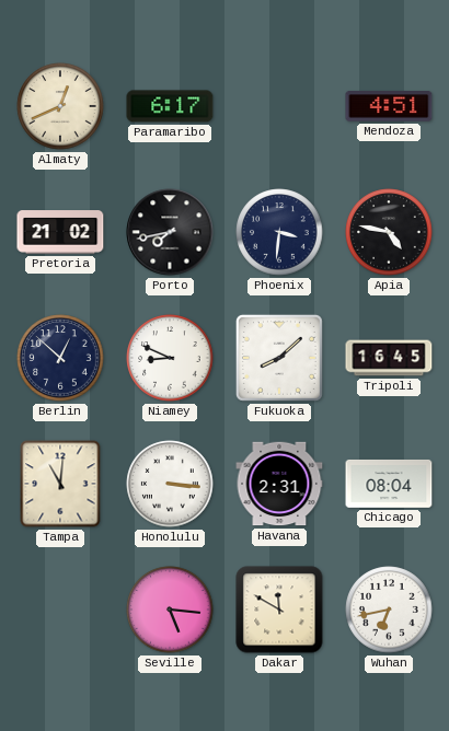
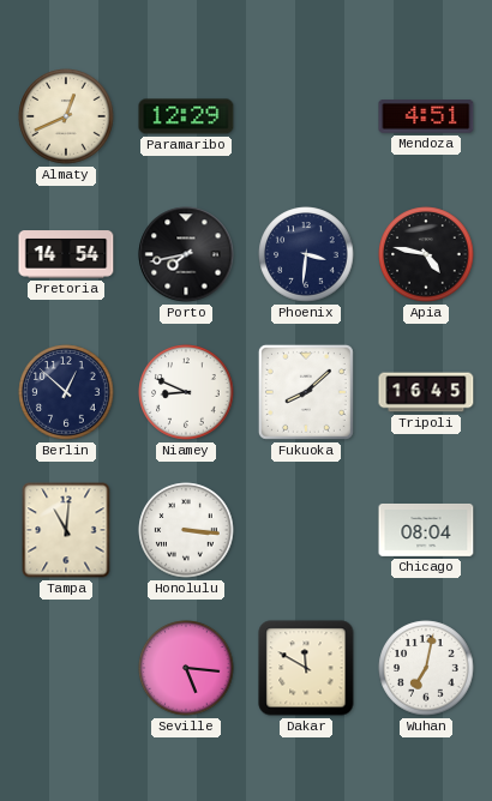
Paramaribo: 6:17 -> 12:29 (186, 116)
Pretoria: 21:02 -> 14:54 (66, 254)
Havana: 2:31 -> none (279, 484)
Wuhan: 6:43 -> 7:02 (426, 668)
